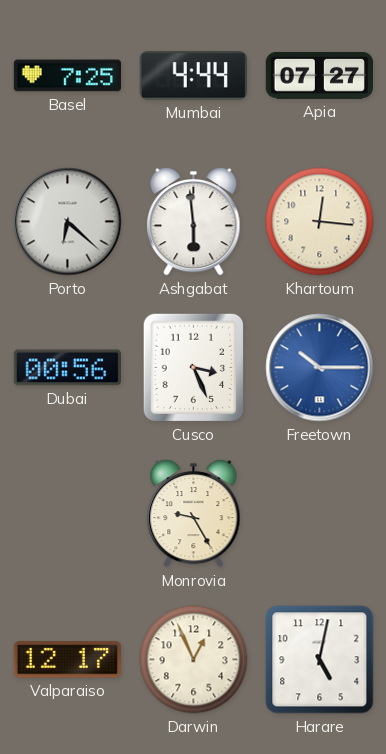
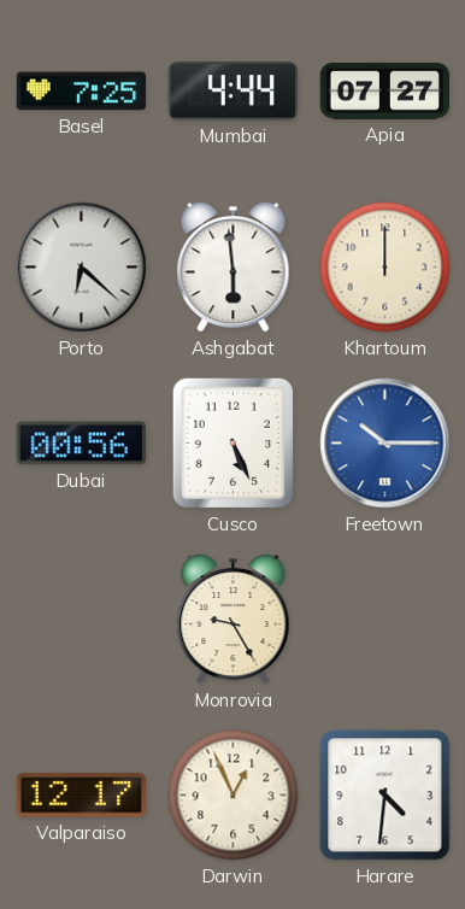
Khartoum: 12:16 -> 12:00 (385, 268)
Cusco: 3:26 -> 5:26 (232, 444)
Harare: 5:02 -> 4:31 (385, 796)
